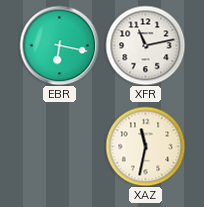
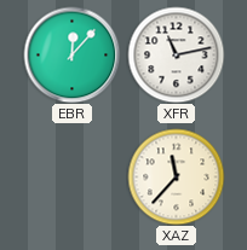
EBR: 6:17 -> 12:07 (71, 54)
XAZ: 11:32 -> 11:37 (176, 176)
